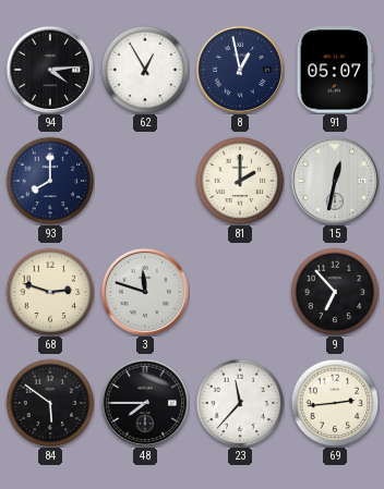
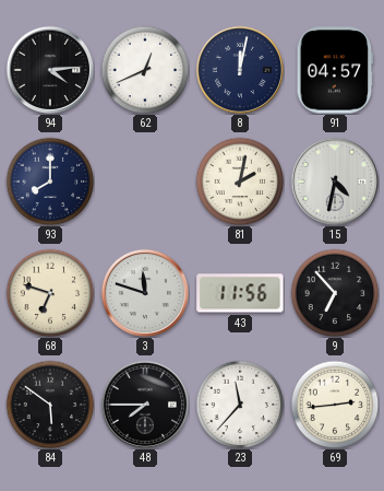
62: 12:55 -> 12:41 (145, 70)
8: 12:58 -> 12:02 (239, 69)
91: 05:07 -> 04:57 (335, 70)
81: 2:00 -> 2:02 (240, 182)
15: 12:32 -> 4:32 (334, 180)
68: 2:48 -> 6:48 (50, 293)
43: none -> 11:56 (240, 293)
